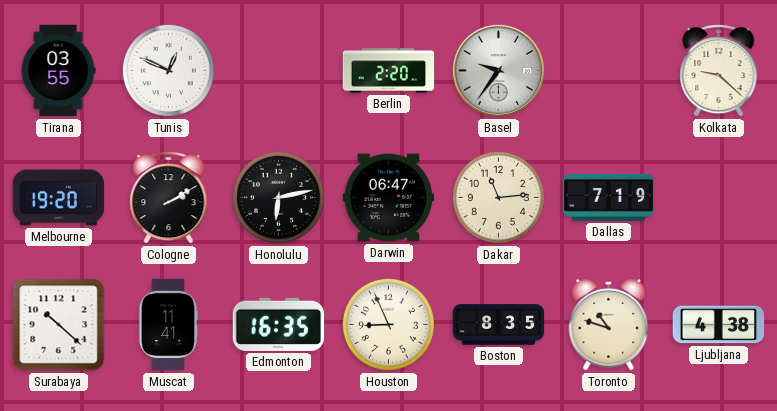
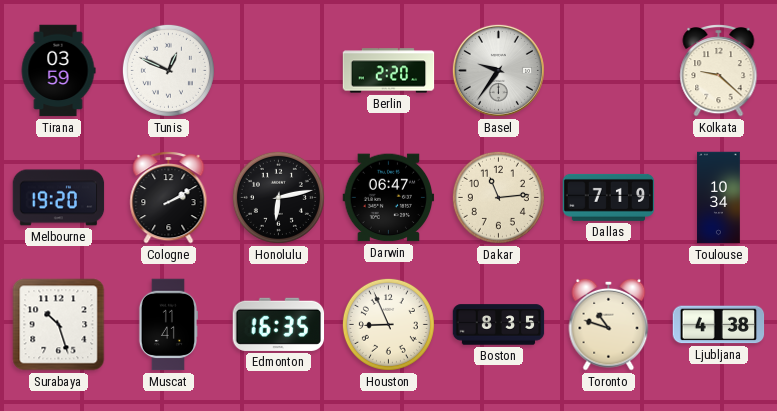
Tirana: 03:55 -> 03:59 (58, 71)
Toulouse: none -> 10:34 (719, 198)
Surabaya: 10:22 -> 10:27 (59, 325)
